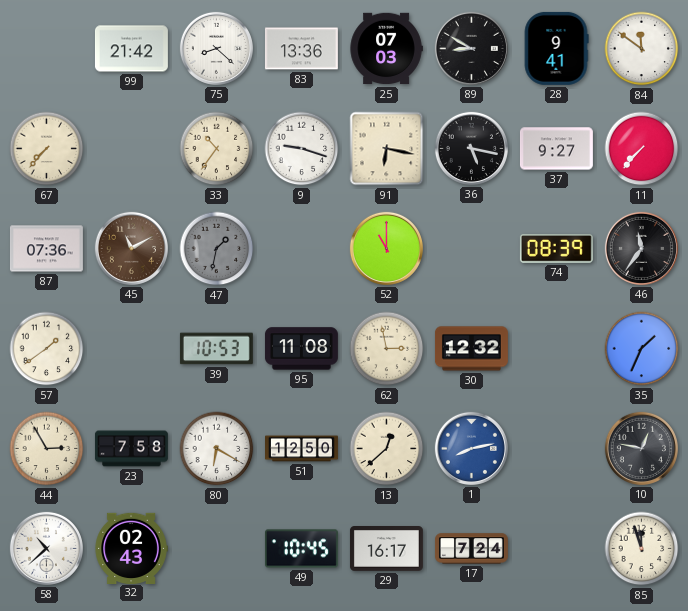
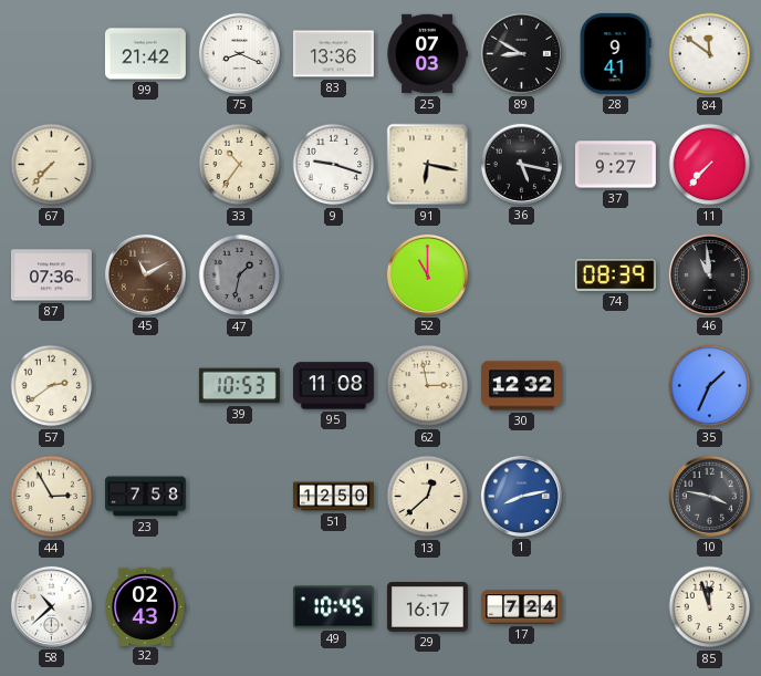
75: 8:22 -> 8:19 (239, 53)
46: 11:36 -> 10:59 (709, 274)
57: 1:39 -> 2:39 (52, 386)
80: 6:20 -> none (217, 449)
10: 12:47 -> 3:47 (709, 496)
